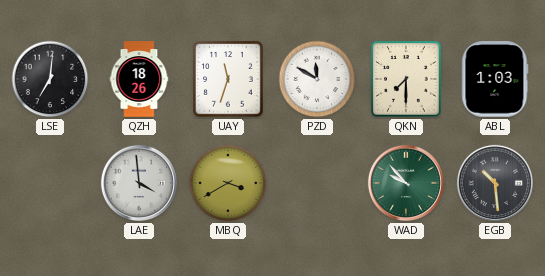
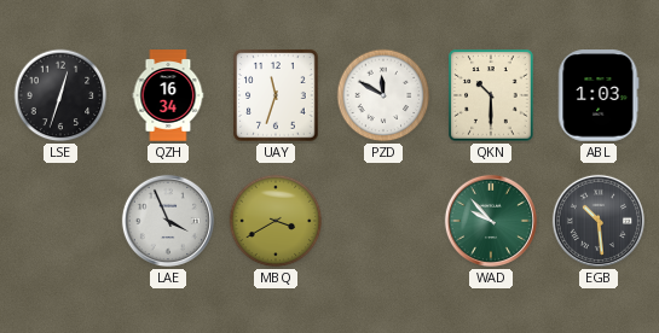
LSE: 7:01 -> 12:33 (60, 95)
QZH: 18:26 -> 16:34 (168, 95)
QKN: 7:30 -> 10:30 (491, 95)
LAE: 3:59 -> 3:56 (168, 221)
